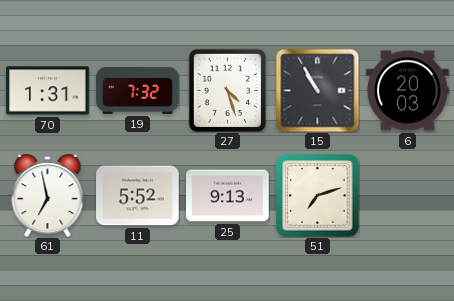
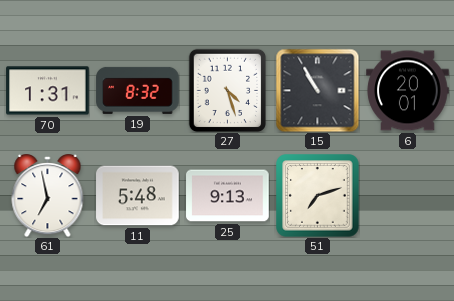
19: 7:32 -> 8:32 (138, 90)
6: 20:03 -> 20:01 (408, 91)
11: 5:52 -> 5:48 (138, 196)
